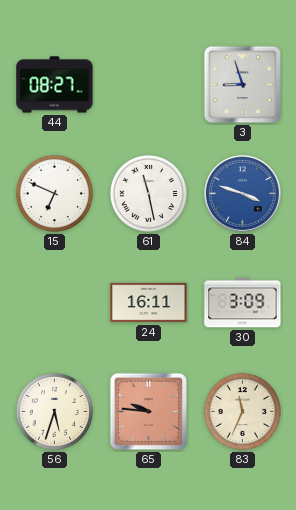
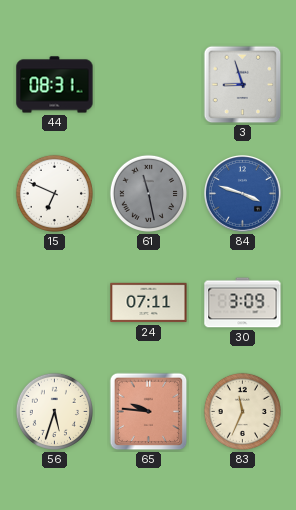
44: 08:27 -> 08:31 (55, 85)
61 dial: white -> grey (148, 193)
24: 16:11 -> 07:11 (149, 303)
